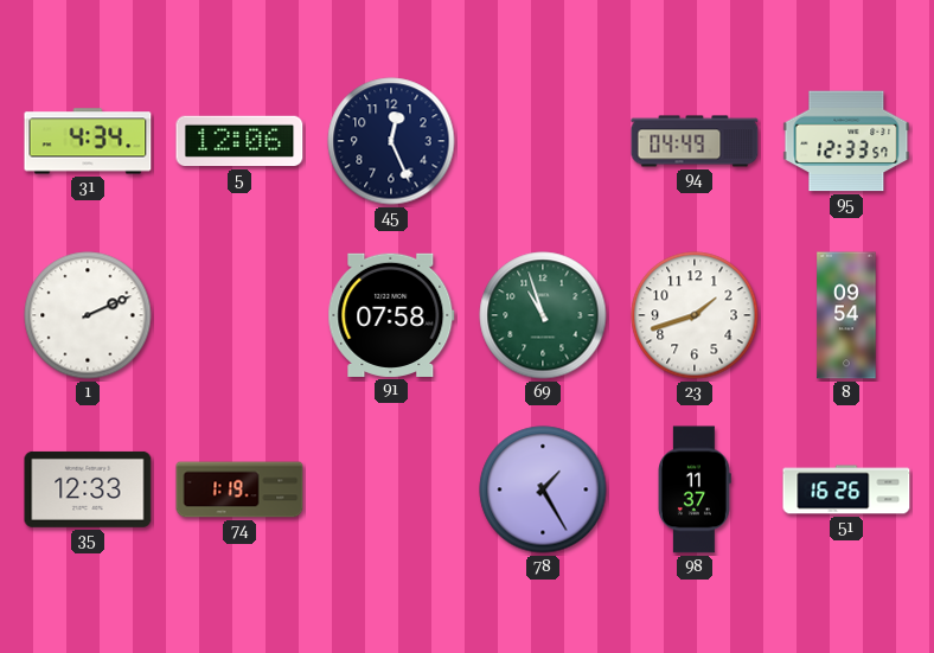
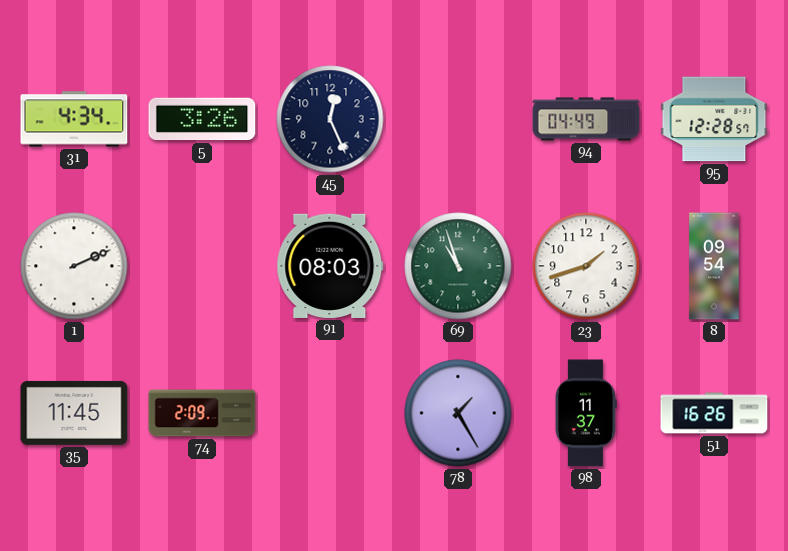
5: 12:06 -> 3:26 (202, 119)
95: 12:33 -> 12:28 (714, 119)
91: 07:58 -> 08:03 (330, 266)
35: 12:33 -> 11:45 (74, 413)
74: 1:19 -> 2:09 (202, 413)
